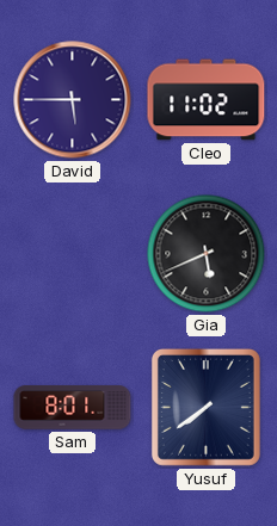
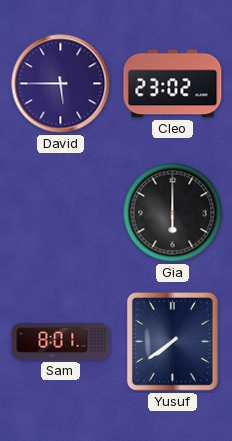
Cleo: 11:02 -> 23:02 (173, 84)
Gia: 5:41 -> 6:00 (173, 213)
